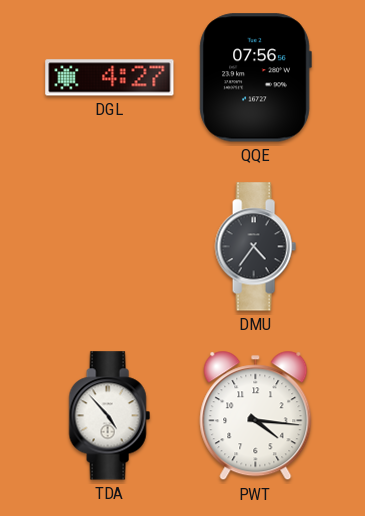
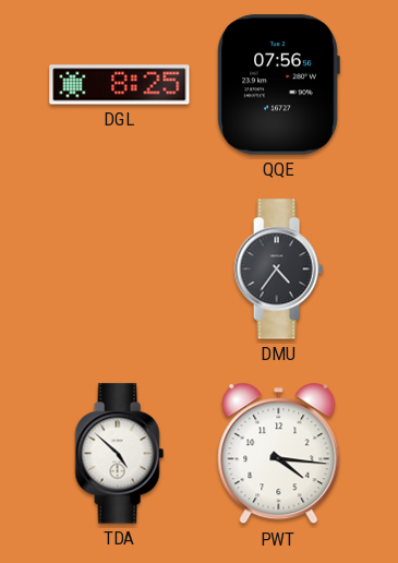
DGL: 4:27 -> 8:25 (120, 85)
TDA: 4:53 -> 4:52 (119, 454)
